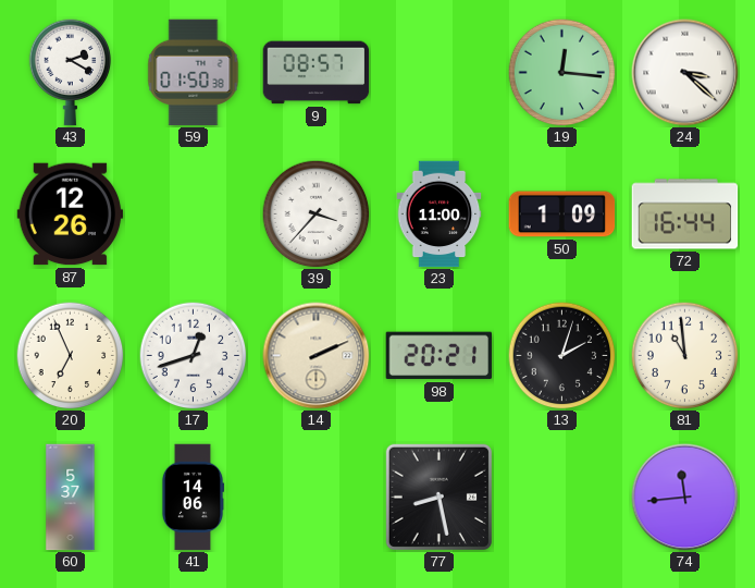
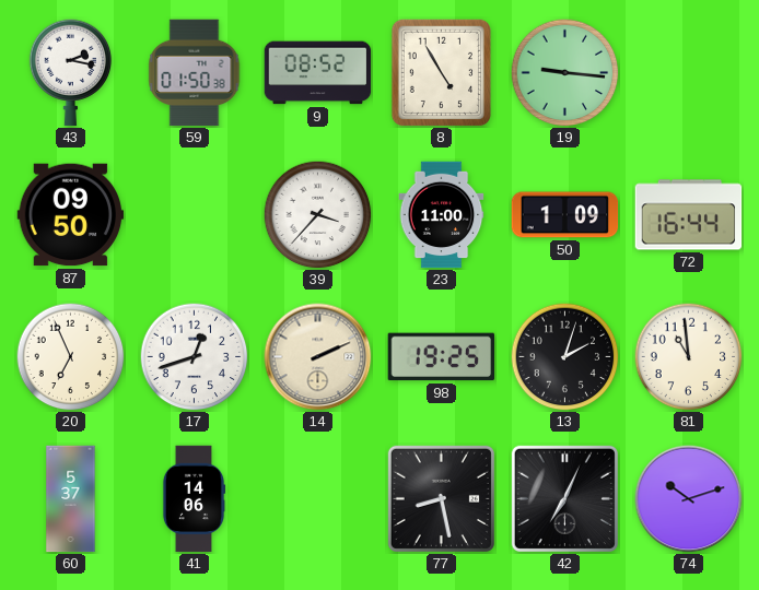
43: 2:20 -> 2:17 (71, 73)
9: 08:57 -> 08:52 (318, 73)
8: none -> 4:55 (441, 72)
19: 12:16 -> 9:16 (565, 73)
24: 3:22 -> none (685, 73)
87: 12:26 -> 09:50 (71, 215)
98: 20:21 -> 19:25 (442, 357)
42: none -> 7:04 (564, 498)
74: 11:44 -> 10:12 (689, 499)
